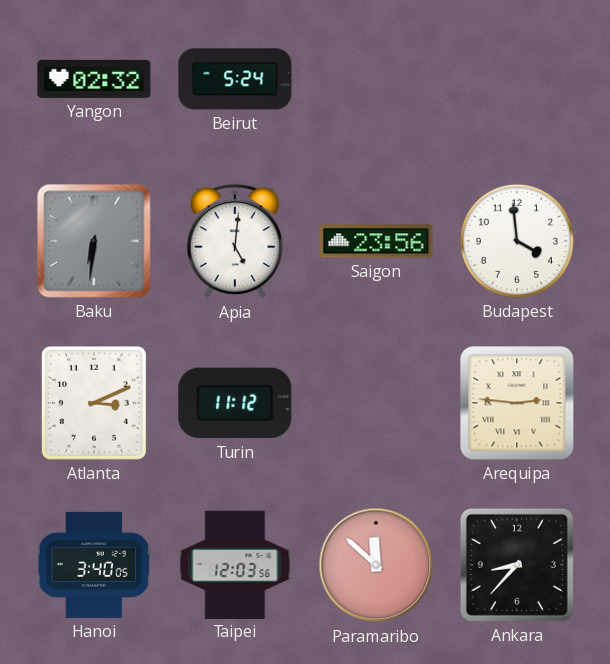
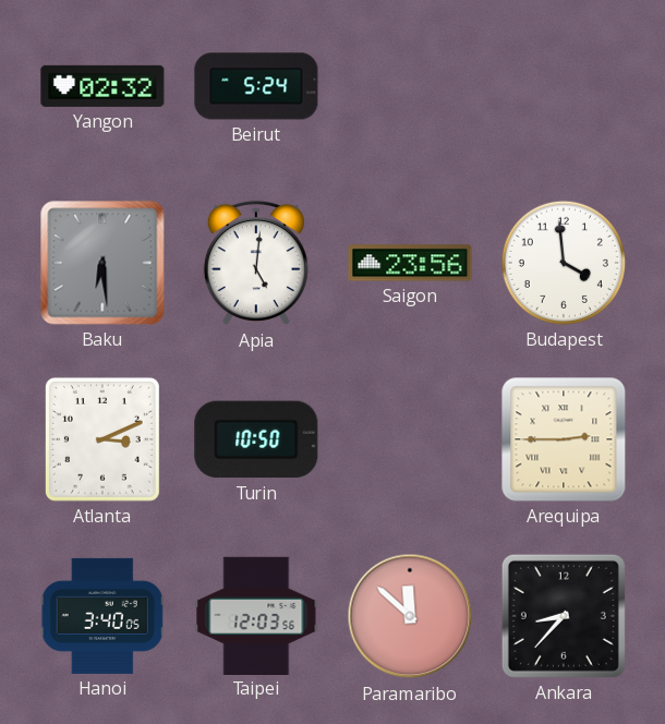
Baku: 6:31 -> 6:29 (102, 263)
Turin: 11:12 -> 10:50 (256, 439)
Arequipa: 2:46 -> 2:45 (564, 439)
